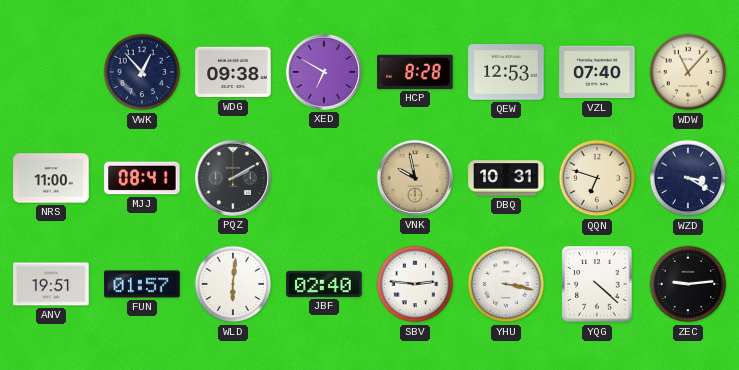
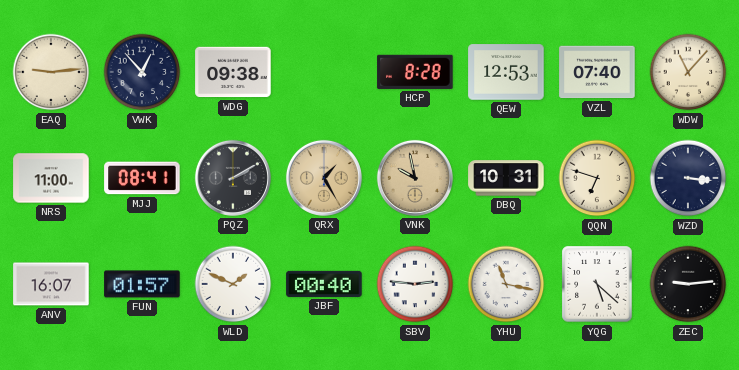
EAQ: none -> 9:14 (51, 72)
XED: 6:50 -> none (324, 72)
QRX: none -> 1:25 (324, 178)
WZD: 3:20 -> 3:16 (688, 178)
ANV: 19:51 -> 16:07 (51, 284)
WLD: 6:01 -> 1:49 (233, 284)
JBF: 02:40 -> 00:40 (324, 284)
YHU: 3:17 -> 11:17 (506, 284)
YQG: 4:22 -> 5:22 (597, 284)
